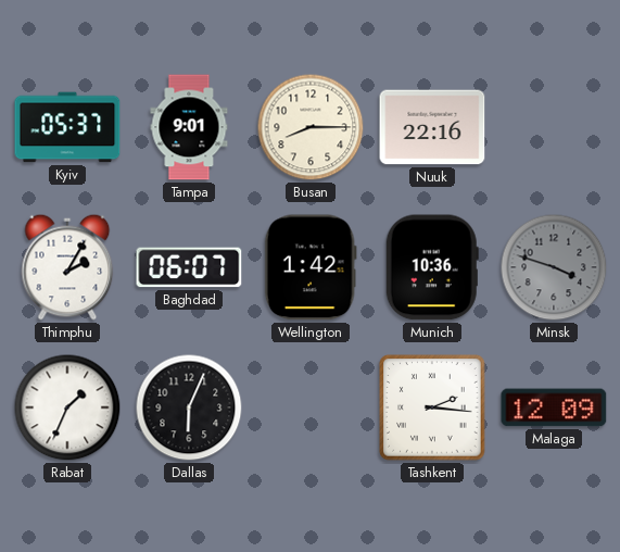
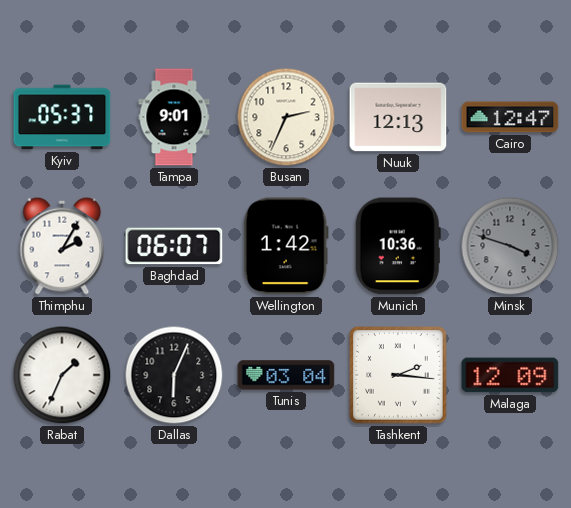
Busan: 8:15 -> 2:34 (286, 117)
Nuuk: 22:16 -> 12:13 (398, 117)
Cairo: none -> 12:47 (510, 117)
Tunis: none -> 03:04 (286, 375)
